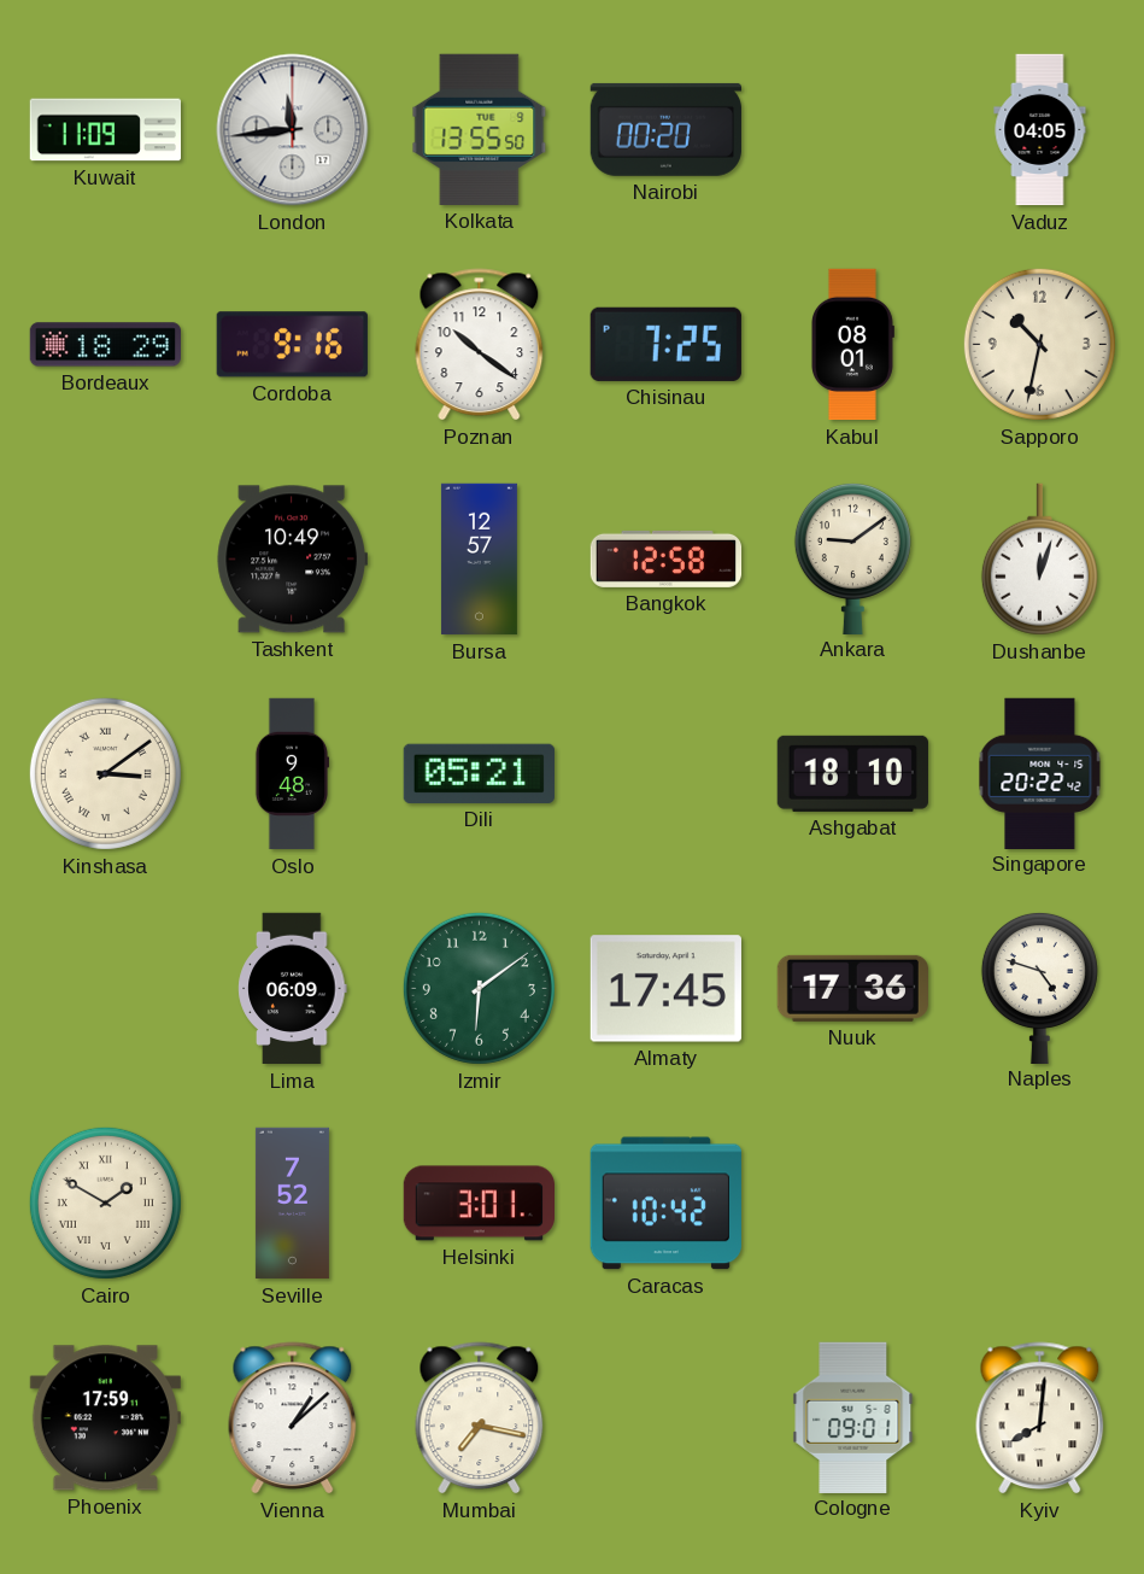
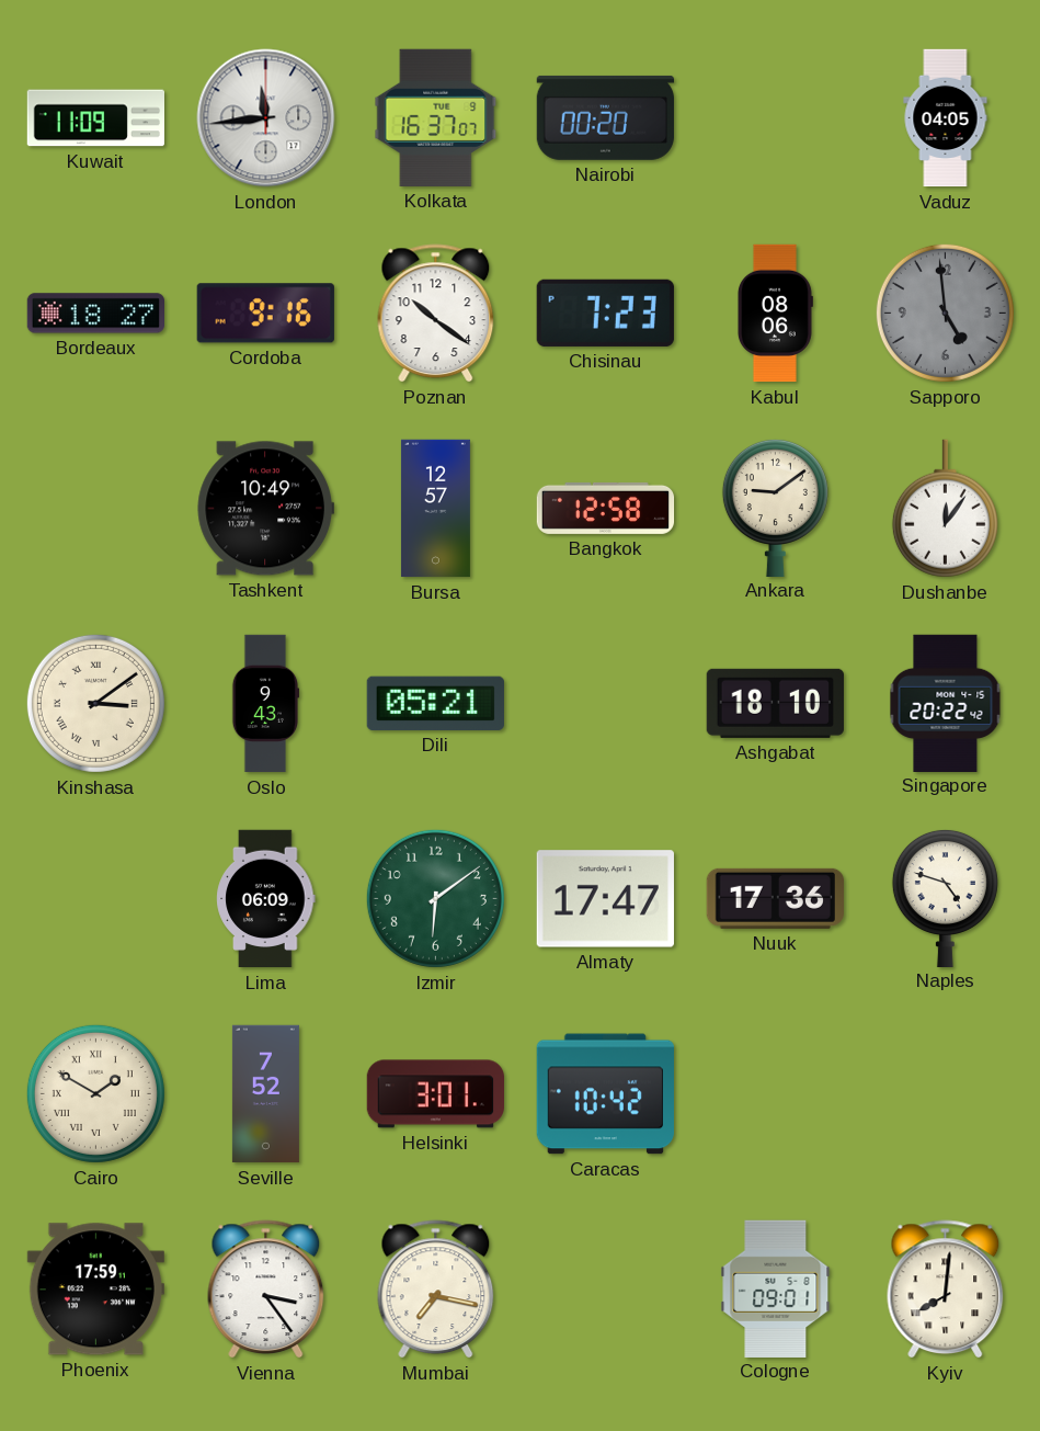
Kolkata: 13:55 -> 16:37 (436, 117)
Bordeaux: 18:29 -> 18:27 (95, 314)
Chisinau: 7:25 -> 7:23 (605, 313)
Kabul: 08:01 -> 08:06 (775, 314)
Sapporo: 10:32 -> 4:59 (945, 313)
Sapporo dial: cream -> grey (945, 313)
Dushanbe: 12:03 -> 12:06 (945, 509)
Oslo: 9:48 -> 9:43 (265, 704)
Almaty: 17:45 -> 17:47 (605, 899)
Vienna: 1:08 -> 3:24 (266, 1290)
